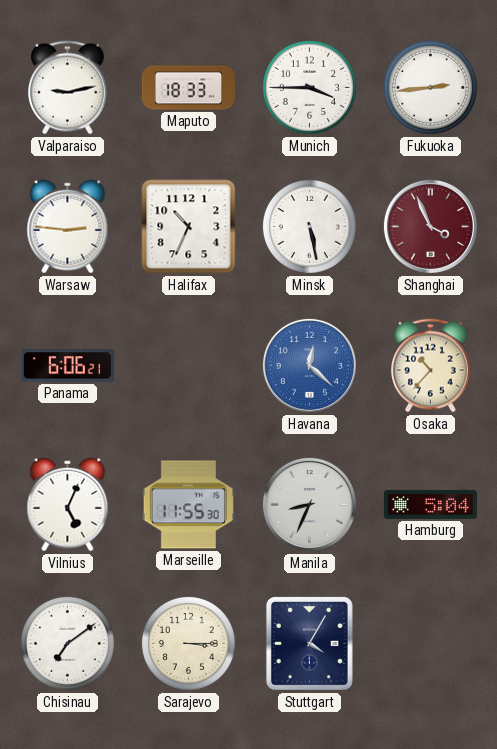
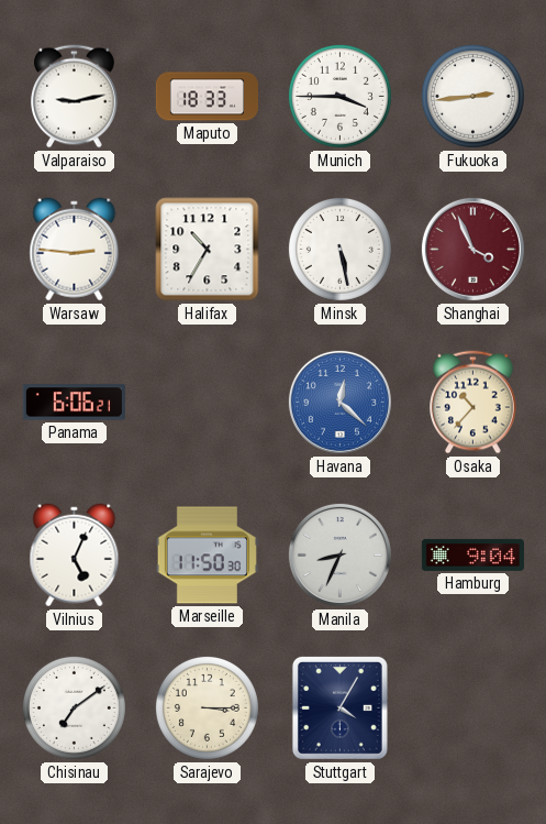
Halifax: 10:34 -> 10:35 (208, 250)
Marseille: 11:55 -> 11:50 (207, 556)
Hamburg: 5:04 -> 9:04 (472, 554)
